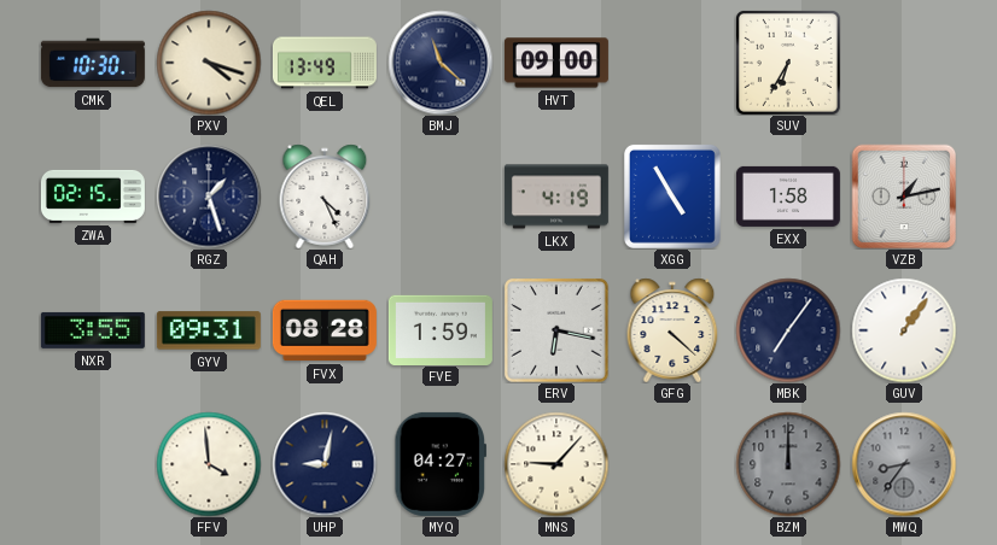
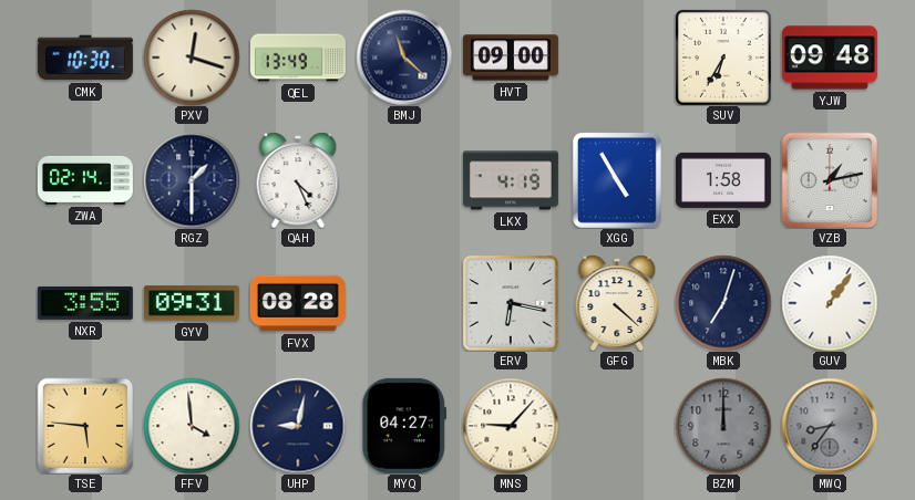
PXV: 4:18 -> 12:18 (192, 58)
YJW: none -> 09:48 (830, 58)
ZWA: 02:15 -> 02:14 (85, 180)
RGZ: 1:27 -> 1:30 (192, 180)
FVE: 1:59 -> none (441, 329)
MBK: 7:06 -> 7:03 (723, 303)
TSE: none -> 5:46 (85, 426)
